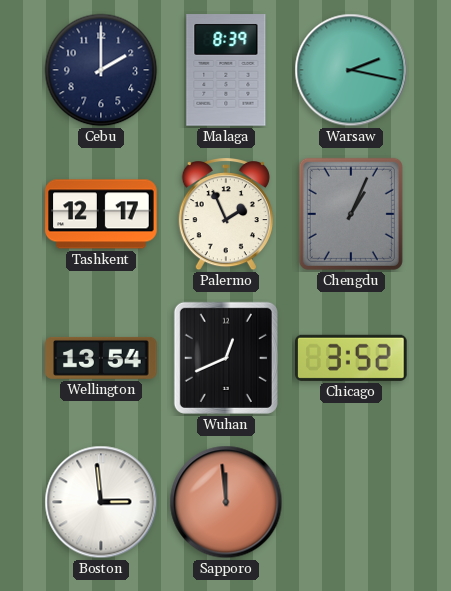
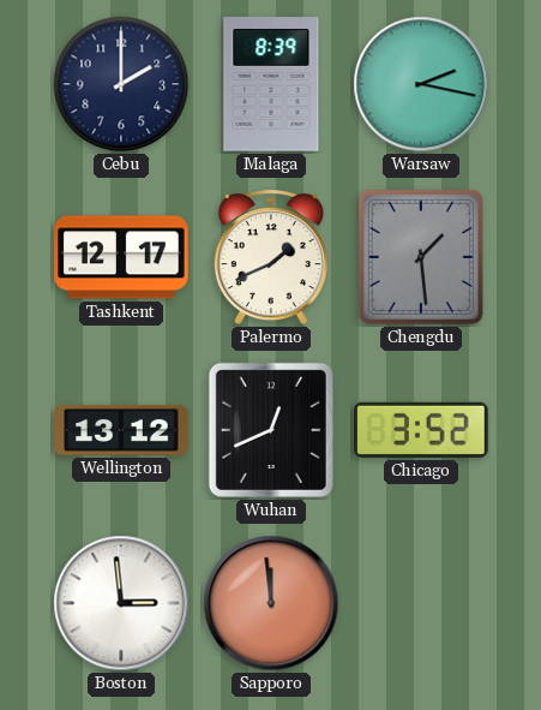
Palermo: 1:56 -> 1:41 (271, 258)
Chengdu: 1:04 -> 1:29 (421, 257)
Wellington: 13:54 -> 13:12 (121, 430)
